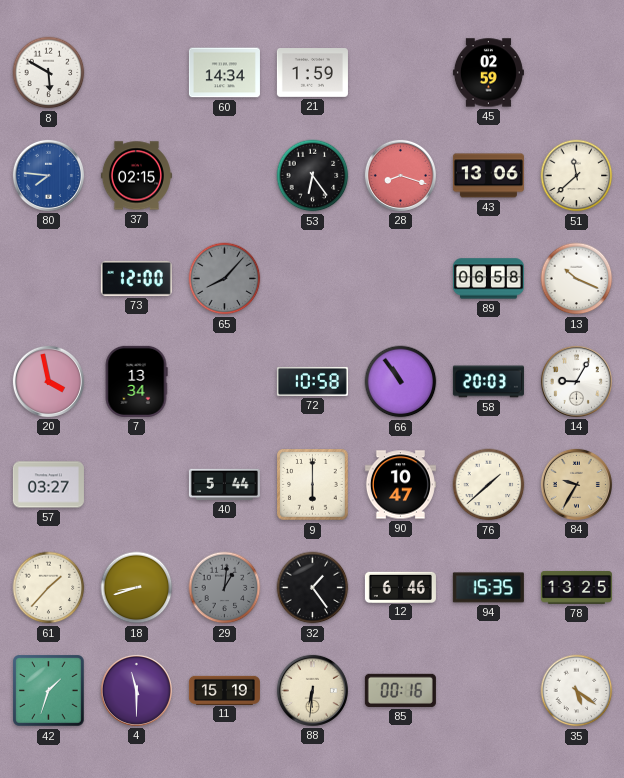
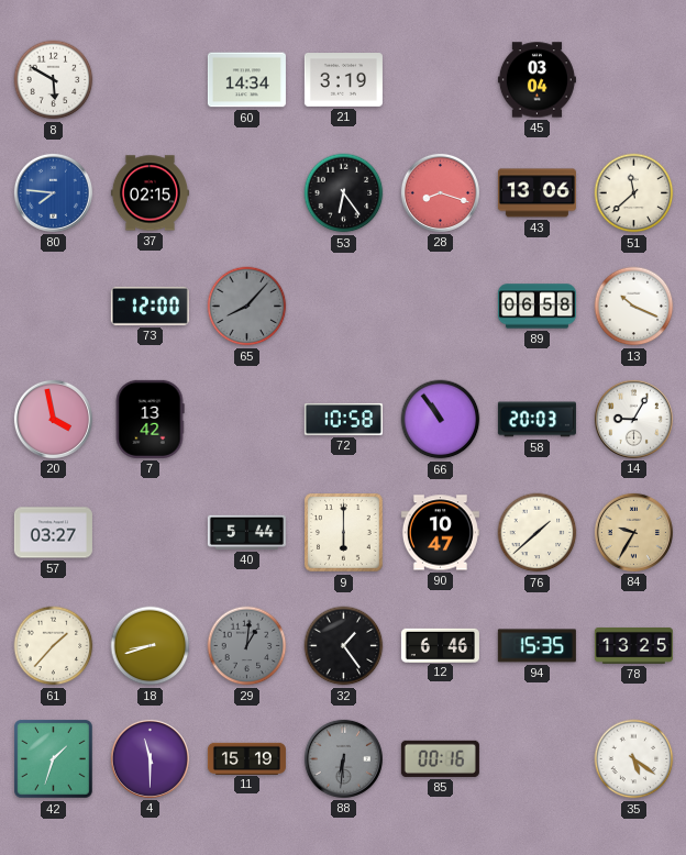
21: 1:59 -> 3:19 (343, 80)
45: 02:59 -> 03:04 (536, 80)
7: 13:34 -> 13:42 (150, 419)
88 dial: cream -> grey (343, 758)
